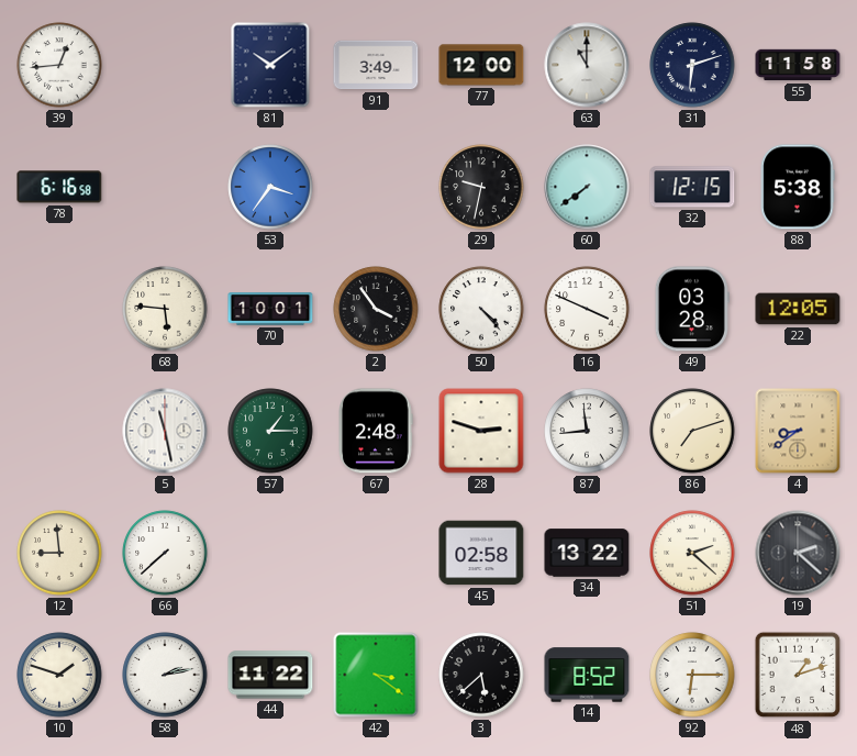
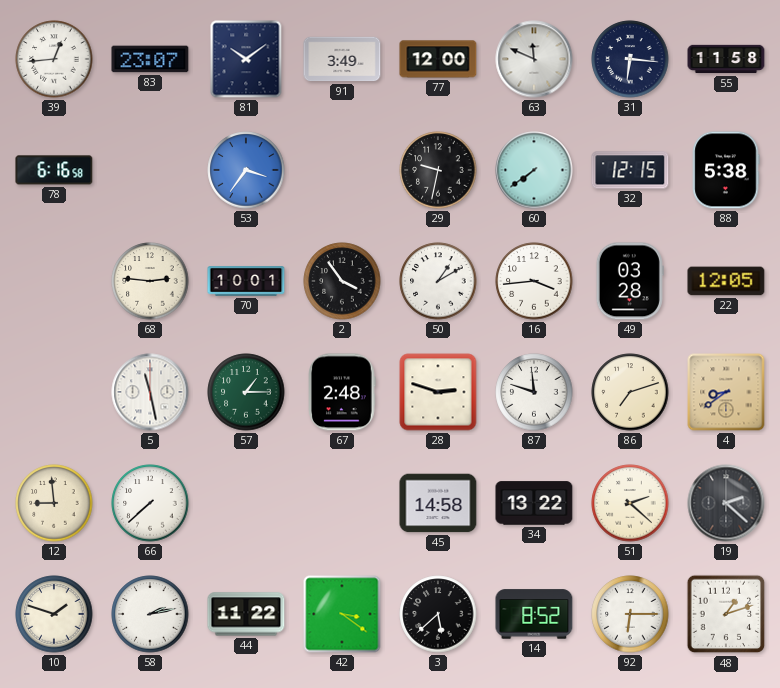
83: none -> 23:07 (150, 59)
63: 11:00 -> 11:49 (534, 59)
31: 6:12 -> 6:16 (630, 59)
68: 5:46 -> 2:46 (150, 281)
50: 4:23 -> 1:10 (438, 281)
16: 3:49 -> 3:44 (534, 281)
87: 11:44 -> 11:48 (534, 392)
45: 02:58 -> 14:58 (438, 503)
